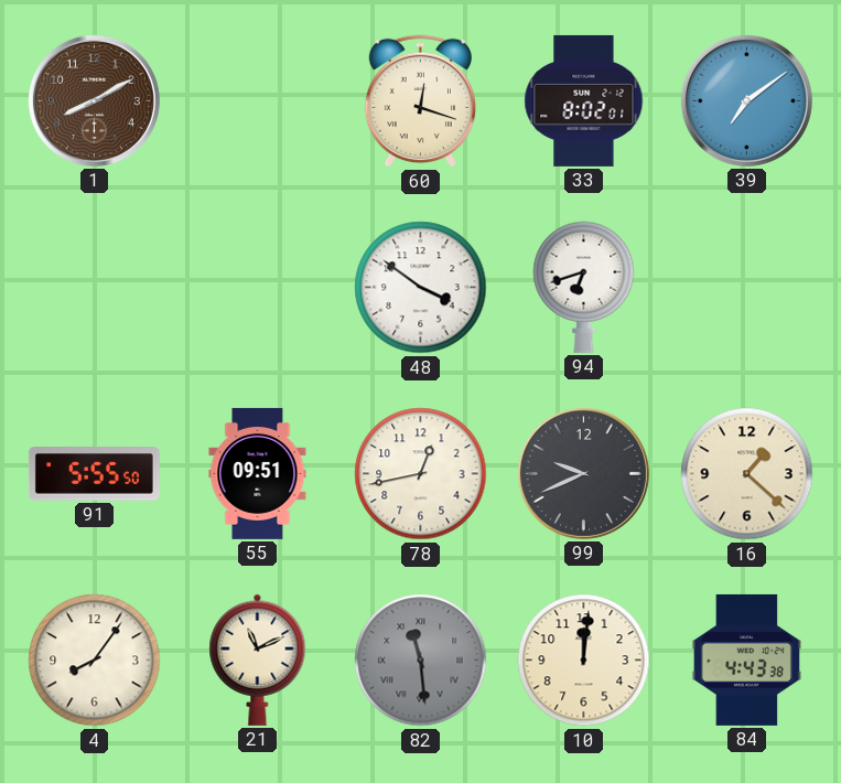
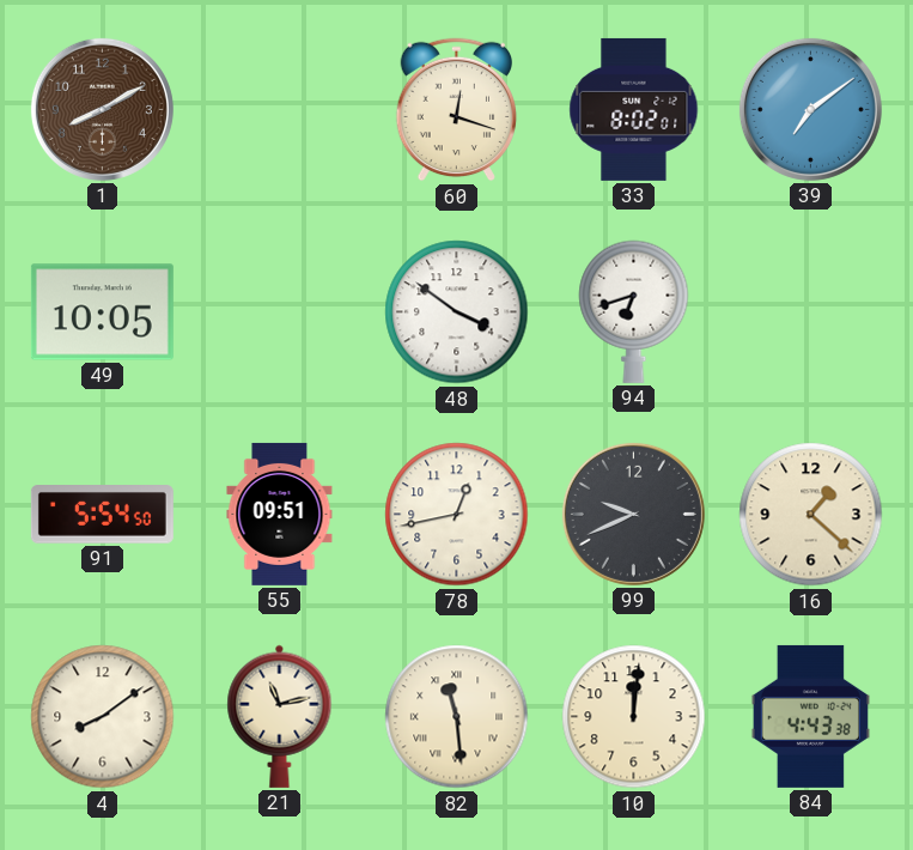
49: none -> 10:05 (102, 312)
91: 5:55 -> 5:54 (102, 515)
4: 8:06 -> 8:09 (103, 717)
21: 11:11 -> 11:13 (280, 716)
82 dial: grey -> cream (457, 717)
